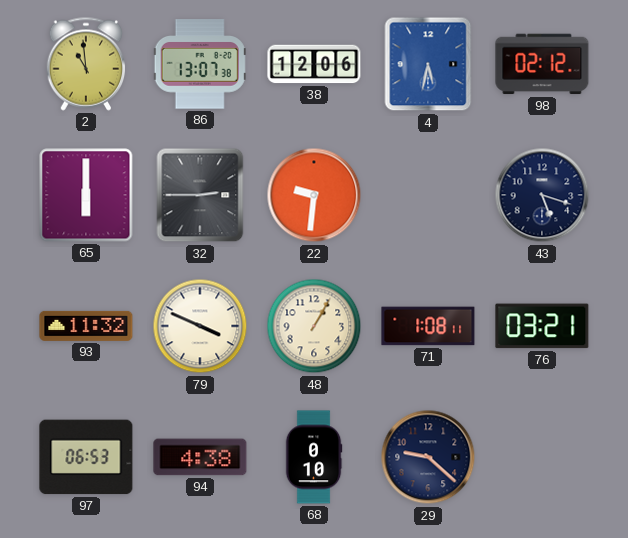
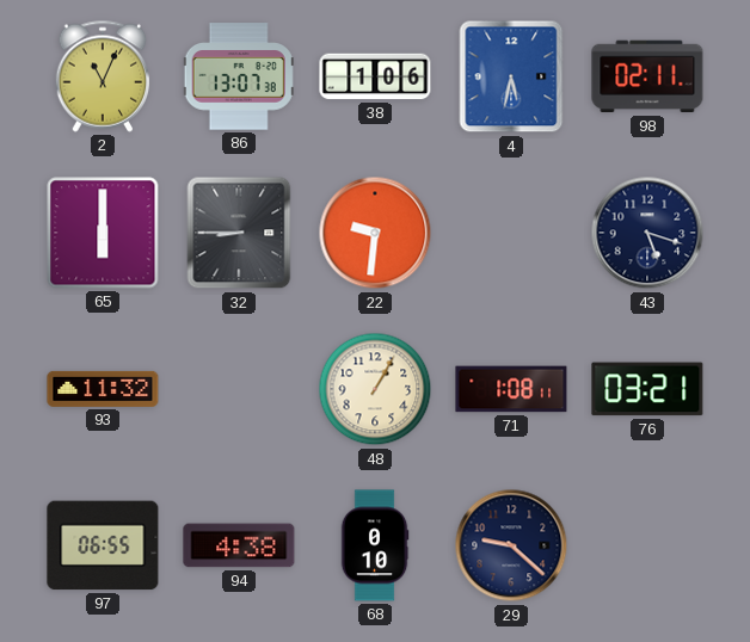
2: 10:59 -> 11:04 (103, 76)
38: 12:06 -> 1:06 (375, 76)
98: 02:12 -> 02:11 (647, 76)
32: 2:45 -> 8:45 (239, 233)
79: 3:49 -> none (200, 326)
97: 06:53 -> 06:55 (103, 545)
